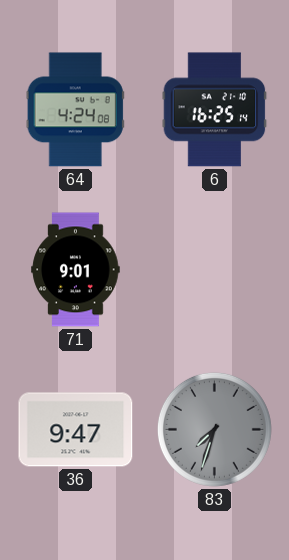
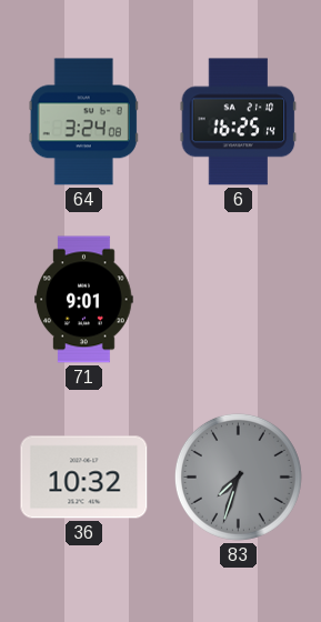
64: 4:24 -> 3:24 (83, 122)
36: 9:47 -> 10:32 (84, 478)
